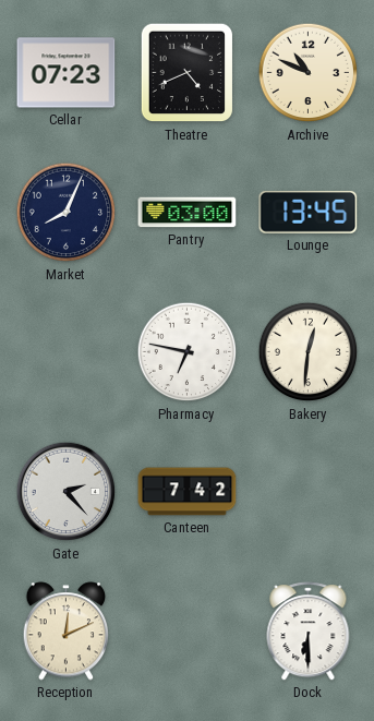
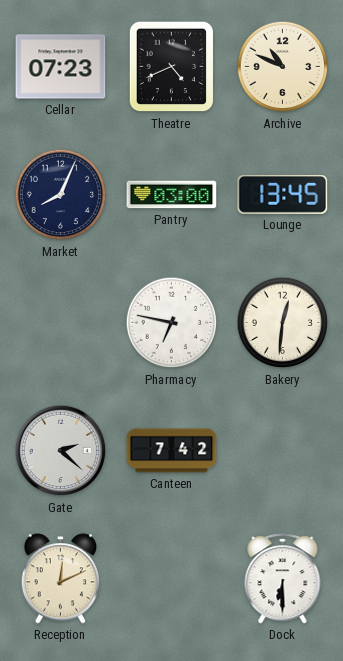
Gate: 2:23 -> 2:22 (61, 451)
